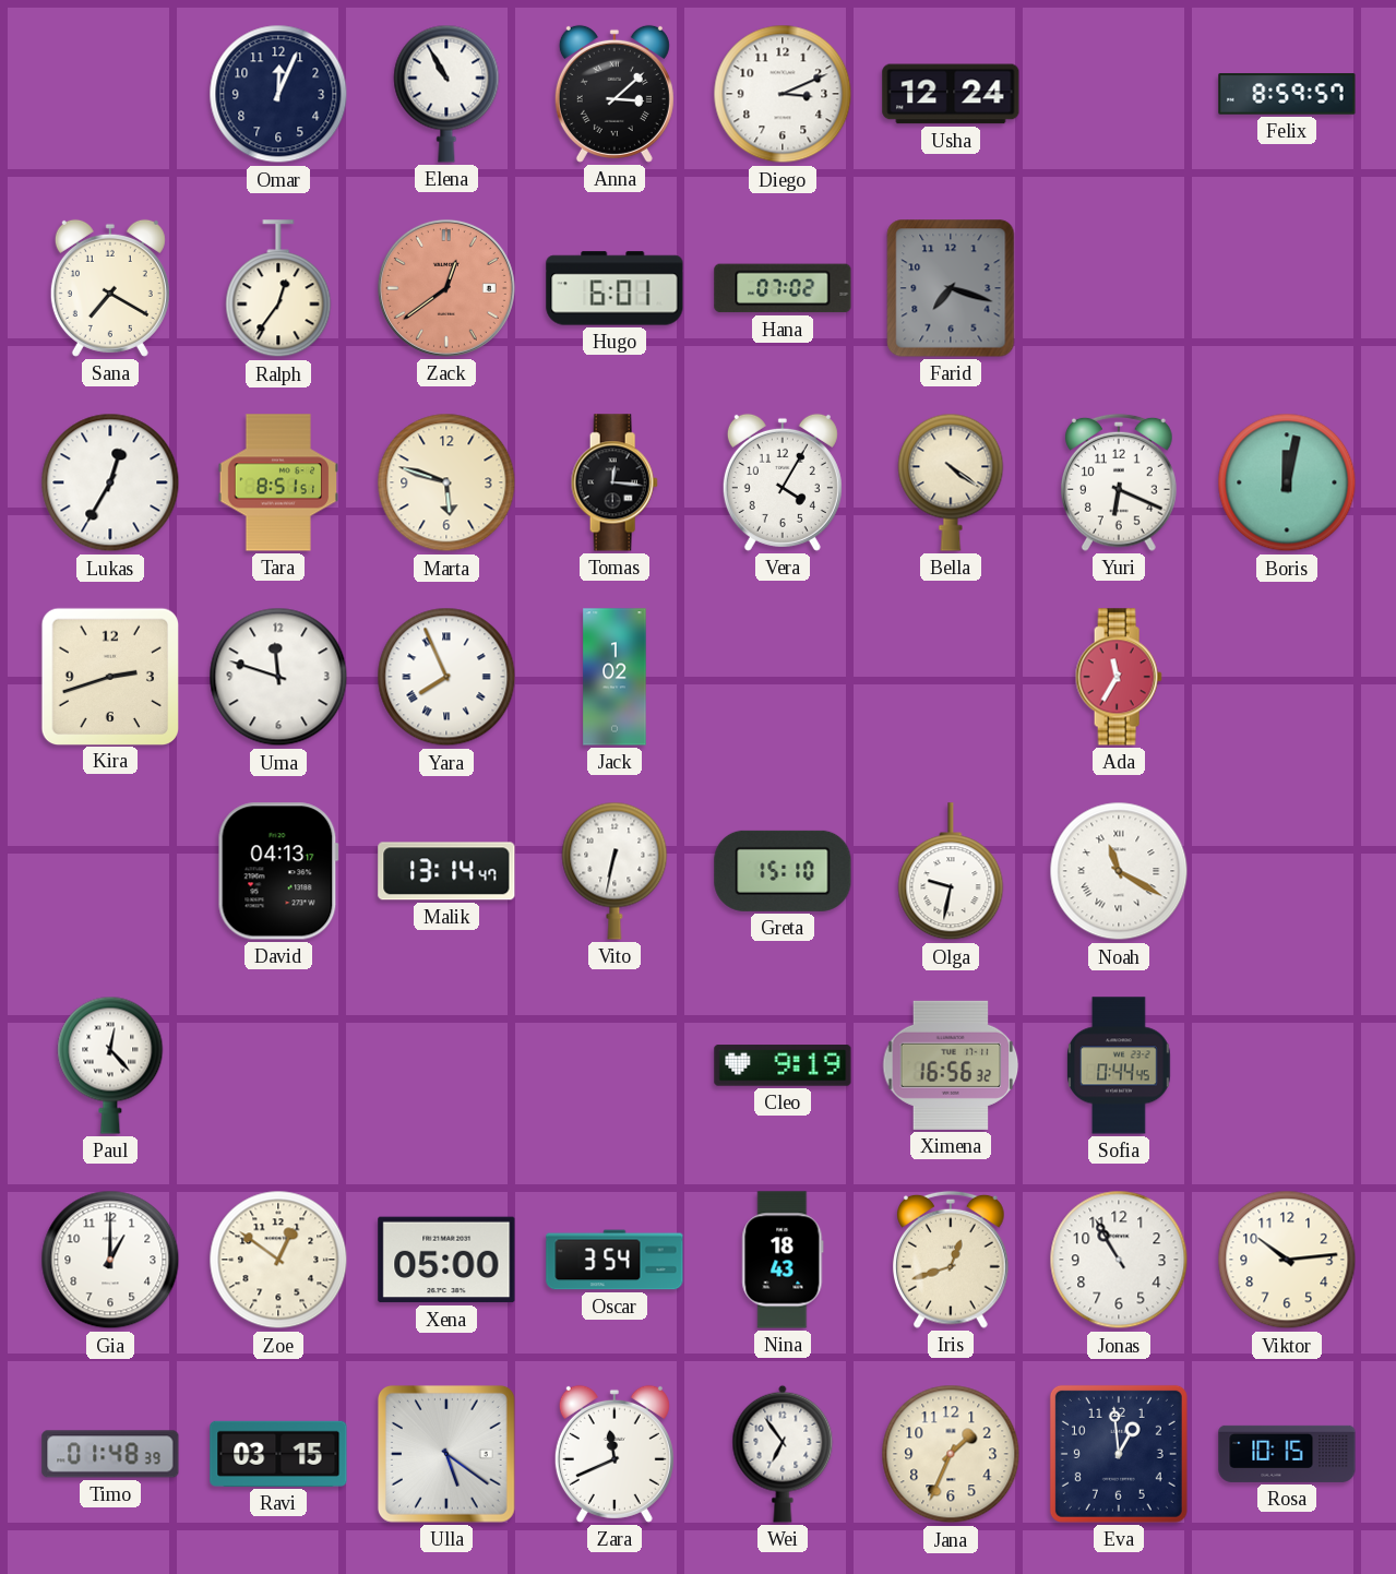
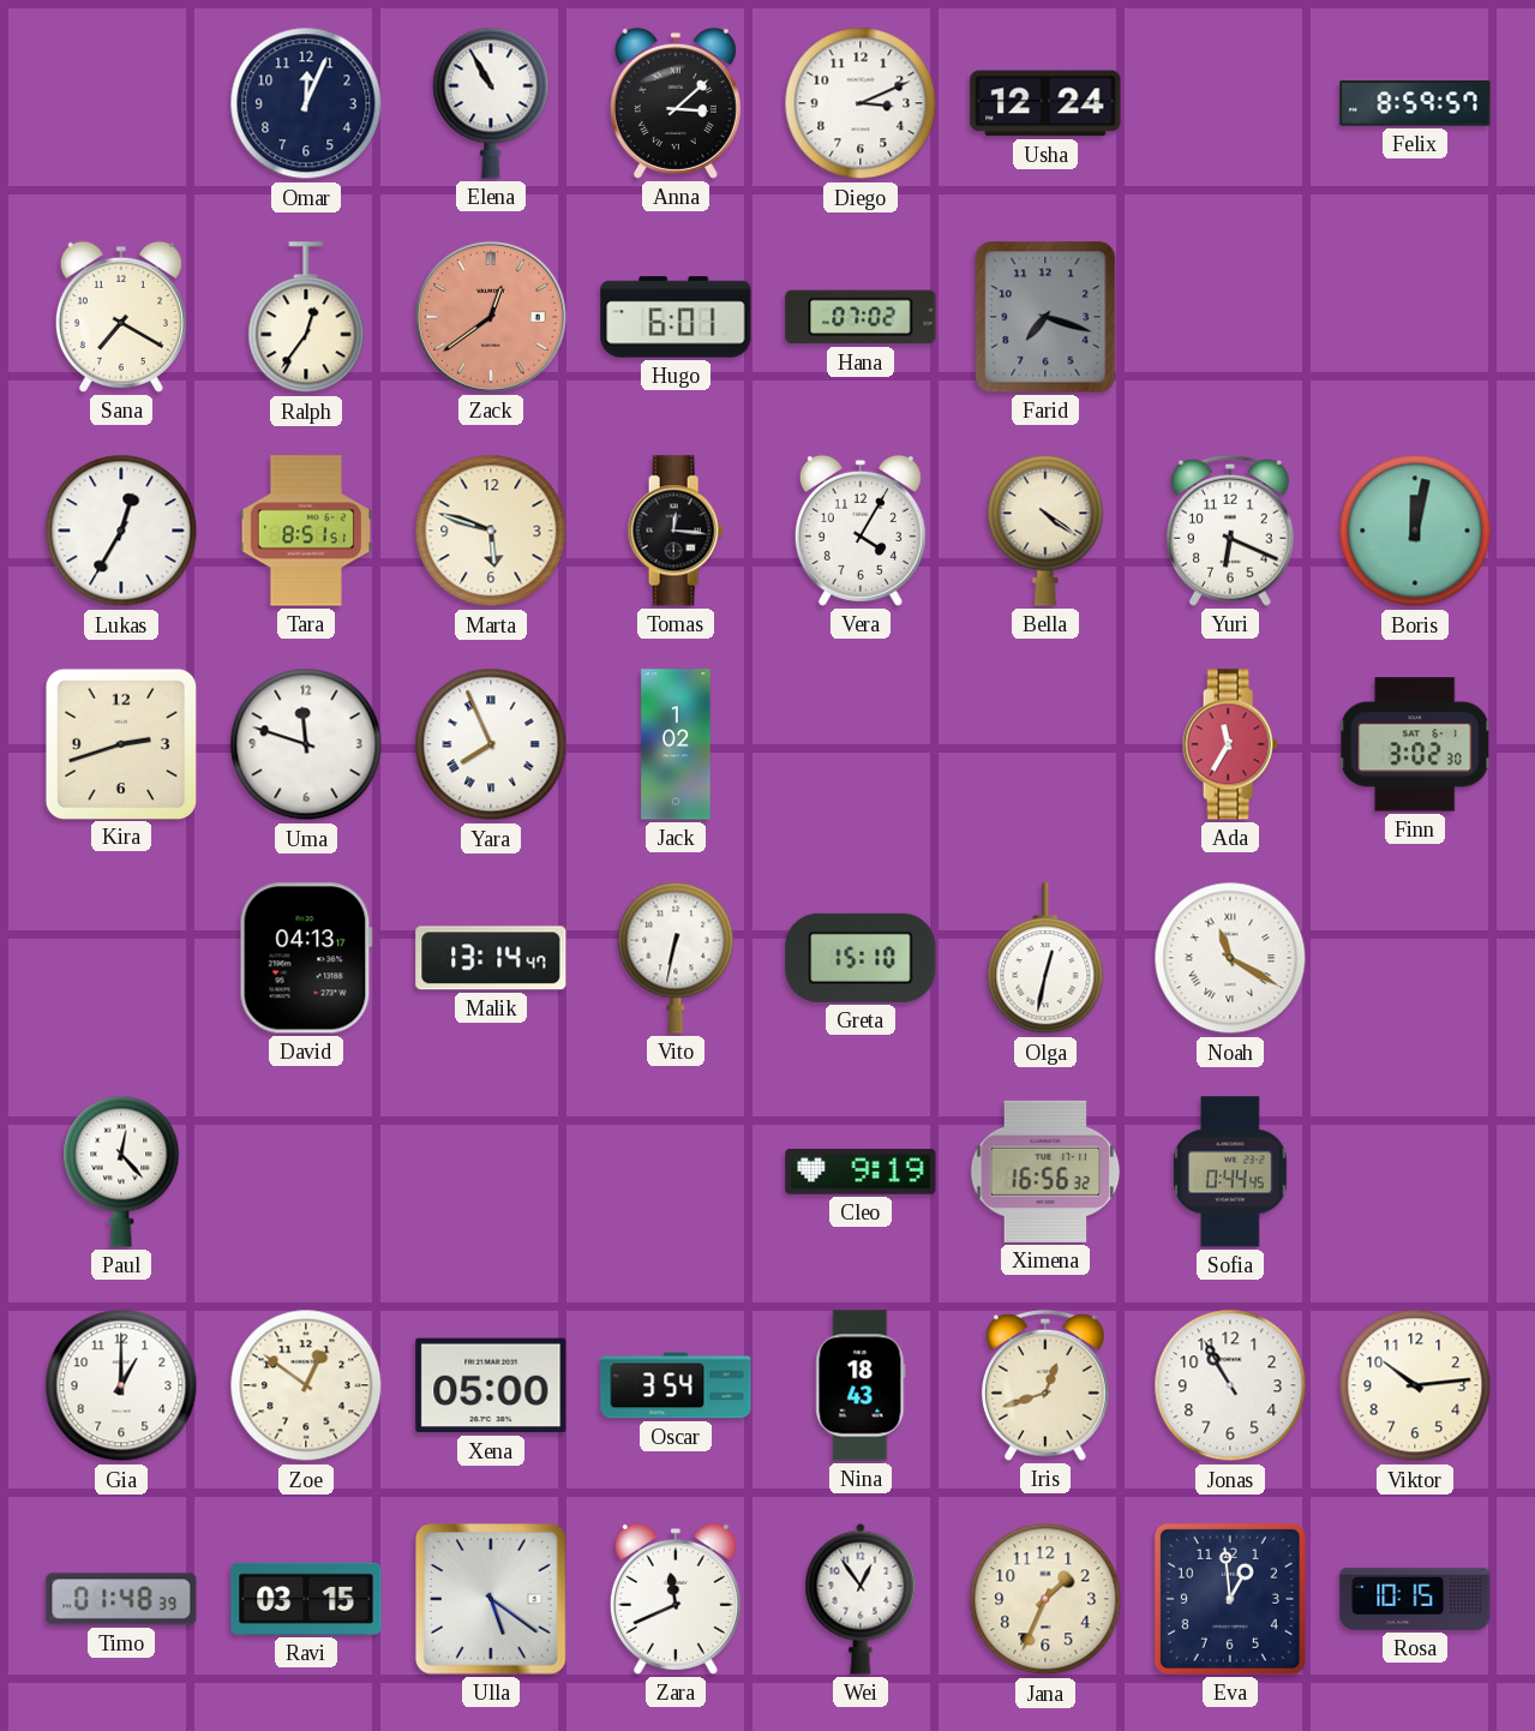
Finn: none -> 3:02 (1416, 744)
Olga: 9:32 -> 12:32 (1045, 959)
Wei: 6:54 -> 12:54 (861, 1599)
